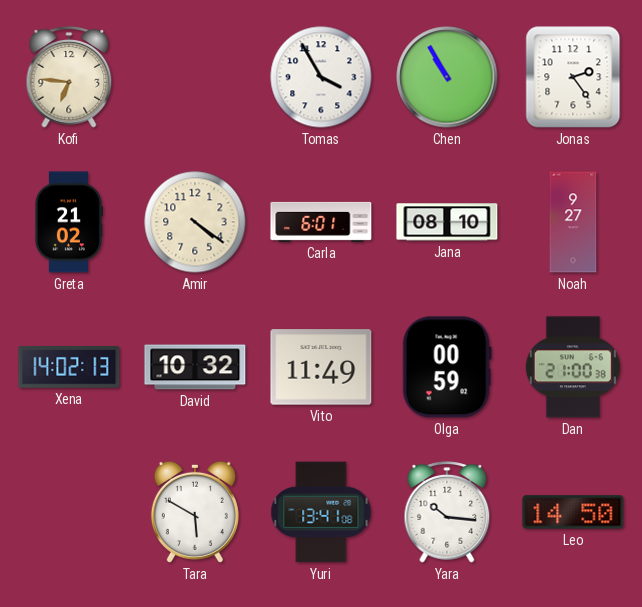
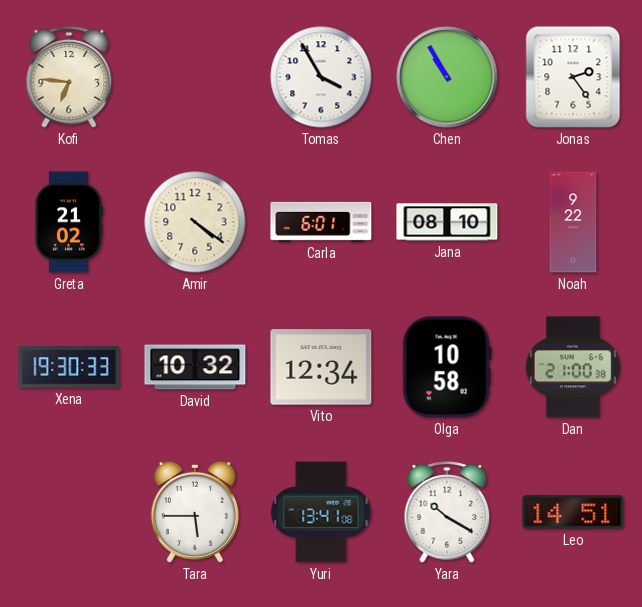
Noah: 9:27 -> 9:22 (573, 222)
Xena: 14:02 -> 19:30 (69, 367)
Vito: 11:49 -> 12:34 (321, 367)
Olga: 00:59 -> 10:58 (447, 367)
Tara: 5:50 -> 5:45 (195, 512)
Yara: 10:16 -> 10:20 (447, 512)
Leo: 14:50 -> 14:51 (573, 512)
